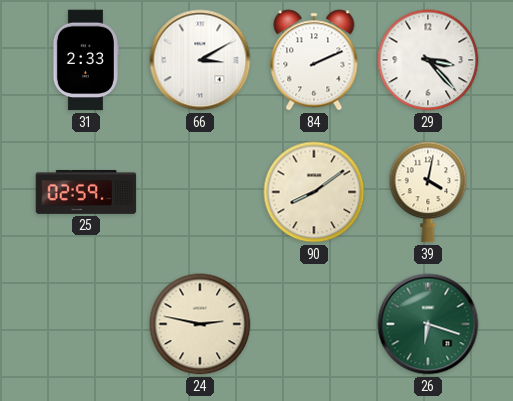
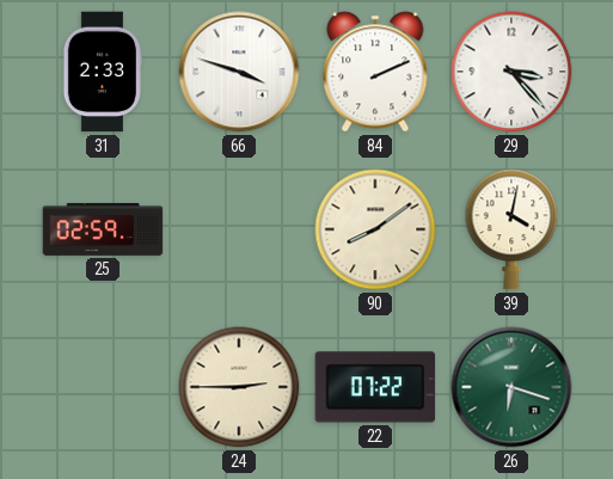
66: 3:10 -> 3:48 (239, 72)
24: 2:47 -> 2:45 (239, 387)
22: none -> 07:22 (375, 387)
